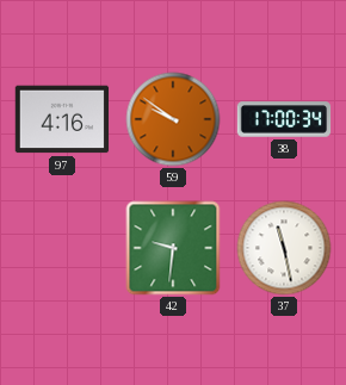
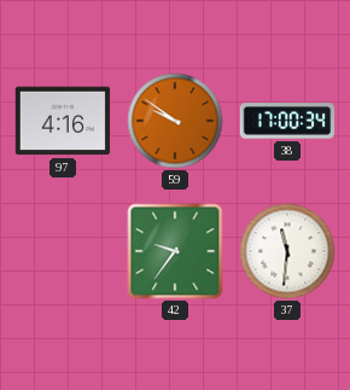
42: 9:31 -> 9:36 (175, 251)
37: 11:28 -> 11:31 (287, 251)
